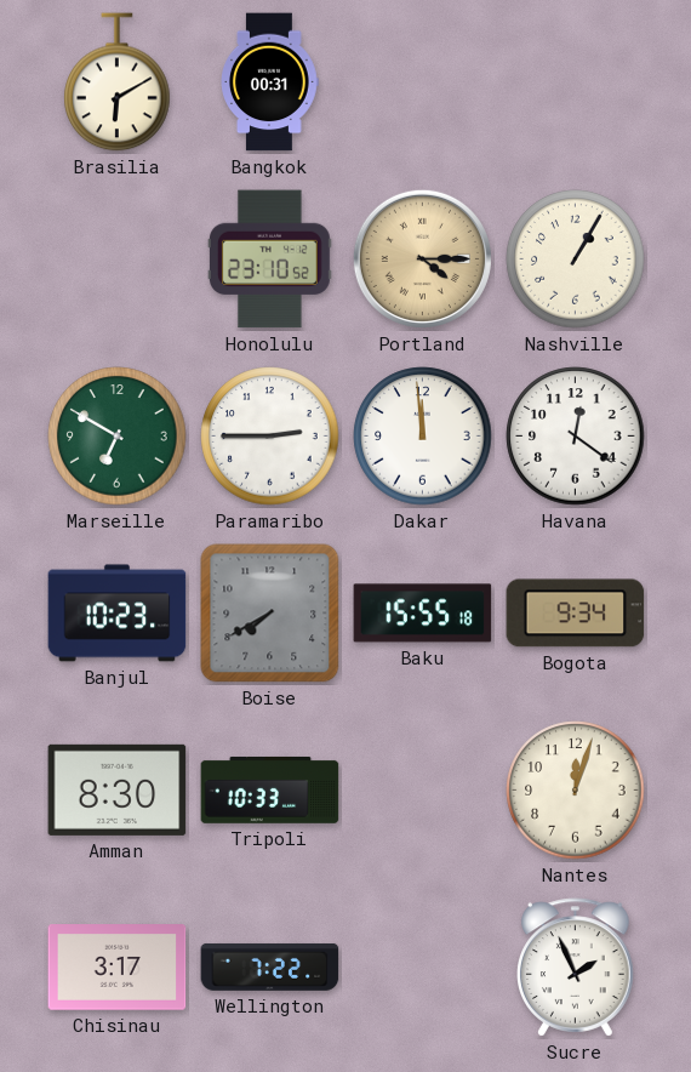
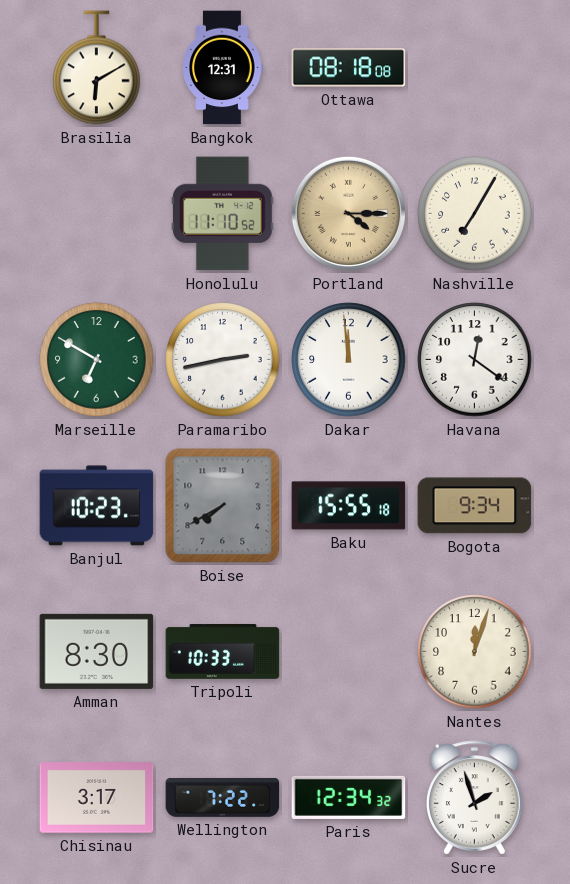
Bangkok: 00:31 -> 12:31 (223, 68)
Ottawa: none -> 08:18 (349, 68)
Honolulu: 23:10 -> 11:10 (222, 214)
Nashville: 1:05 -> 7:05 (475, 214)
Paramaribo: 2:45 -> 2:43 (223, 360)
Paris: none -> 12:34 (349, 797)
Sucre: 1:56 -> 1:57 (475, 798)
